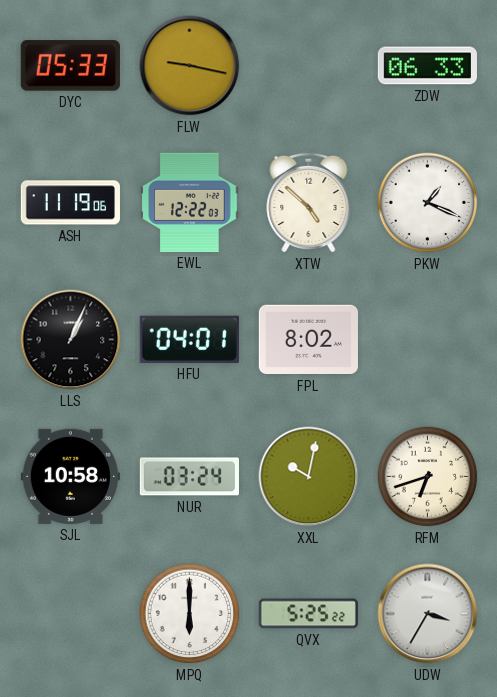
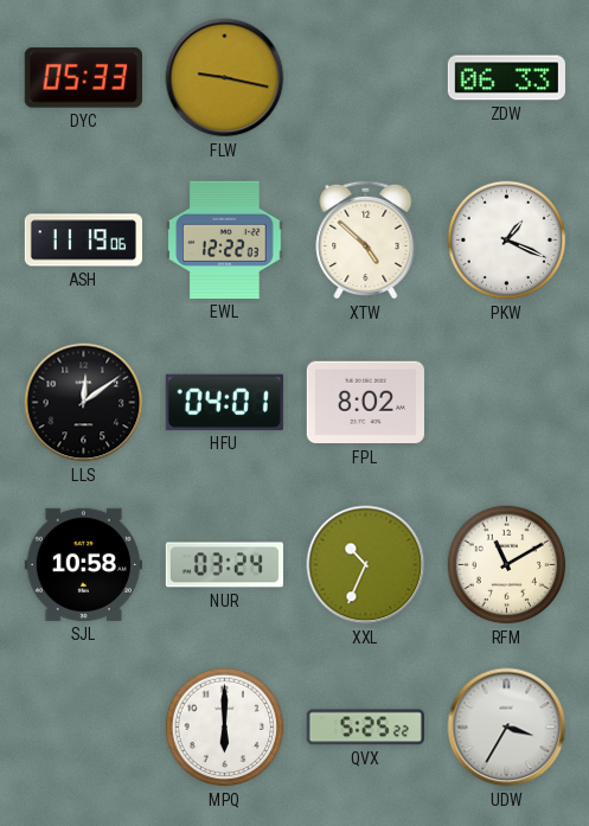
LLS: 1:04 -> 12:09 (84, 403)
XXL: 10:02 -> 10:34 (366, 565)
RFM: 6:42 -> 11:10 (507, 565)
